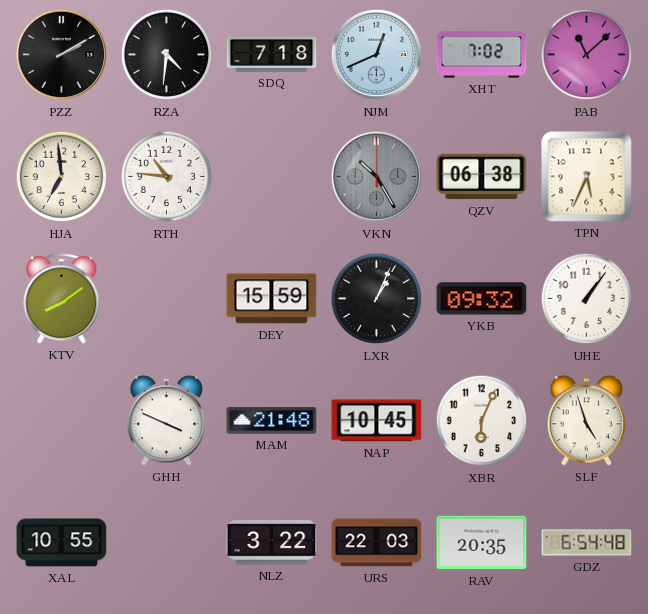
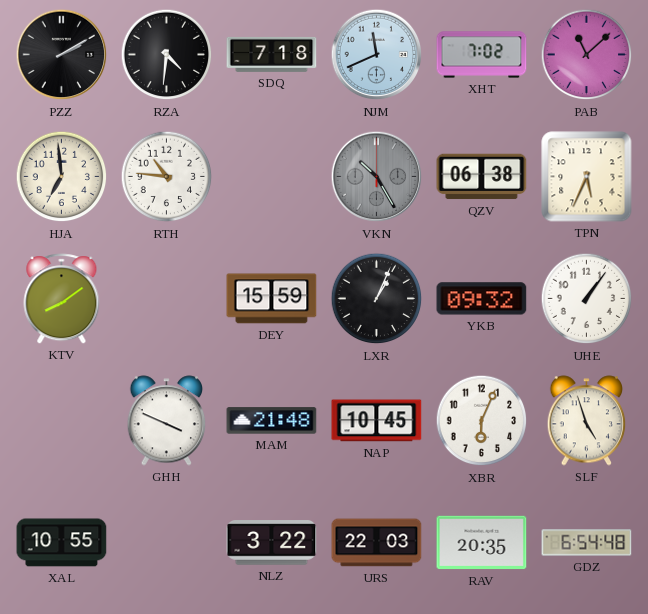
NJM: 12:41 -> 11:41 (377, 55)
